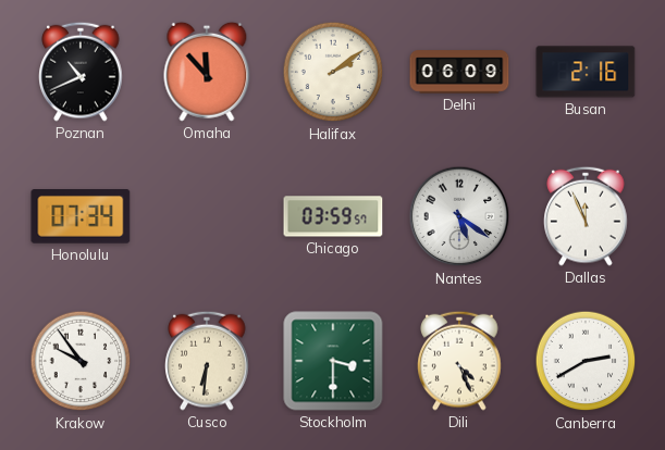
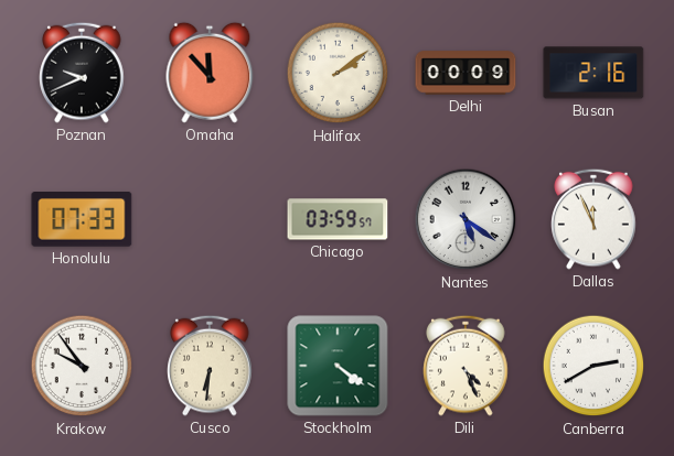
Poznan: 10:41 -> 9:41 (82, 73)
Delhi: 06:09 -> 00:09 (466, 73)
Honolulu: 07:34 -> 07:33 (82, 220)
Stockholm: 3:30 -> 4:21 (338, 366)
